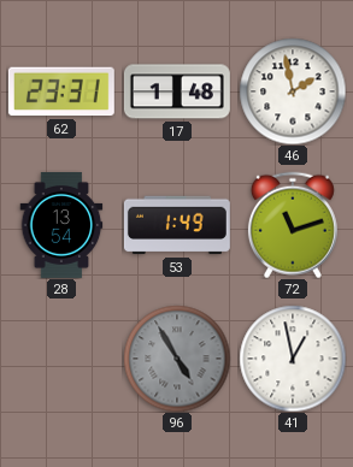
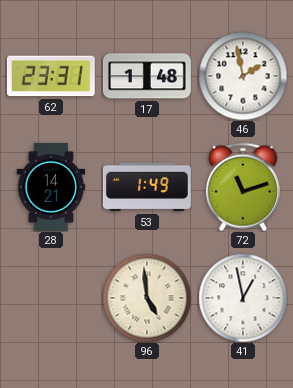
28: 13:54 -> 14:21 (51, 187)
96: 4:55 -> 4:59 (147, 298)
96 dial: grey -> cream (147, 298)
